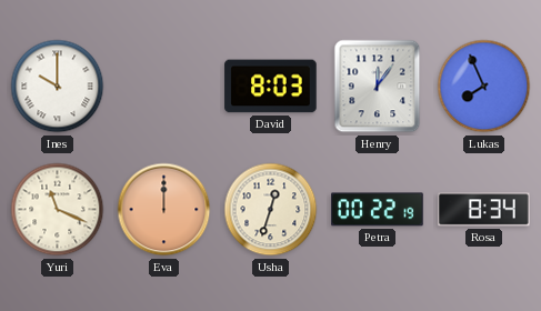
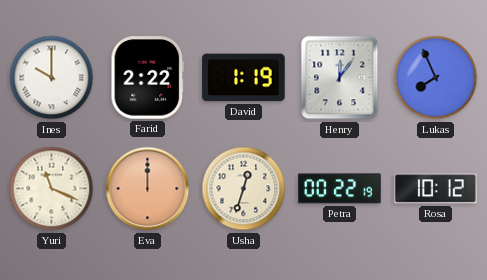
Farid: none -> 2:22 (148, 78)
David: 8:03 -> 1:19 (244, 78)
Rosa: 8:34 -> 10:12 (436, 189)
